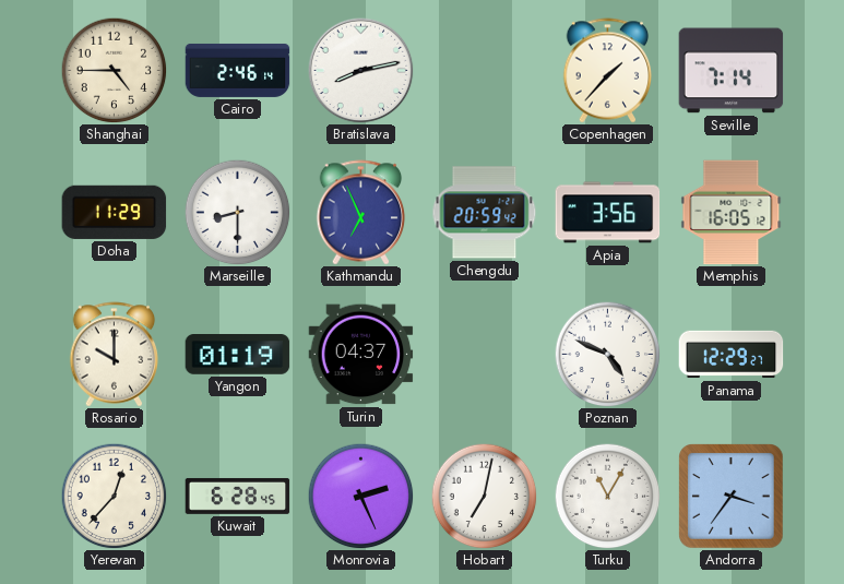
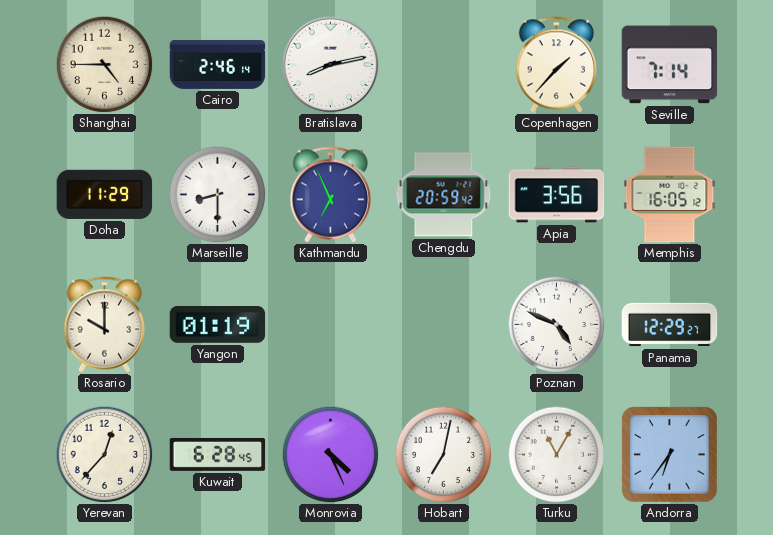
Turin: 04:37 -> none (361, 355)
Monrovia: 2:26 -> 4:26 (330, 454)
Andorra: 3:36 -> 6:36 (670, 455)
